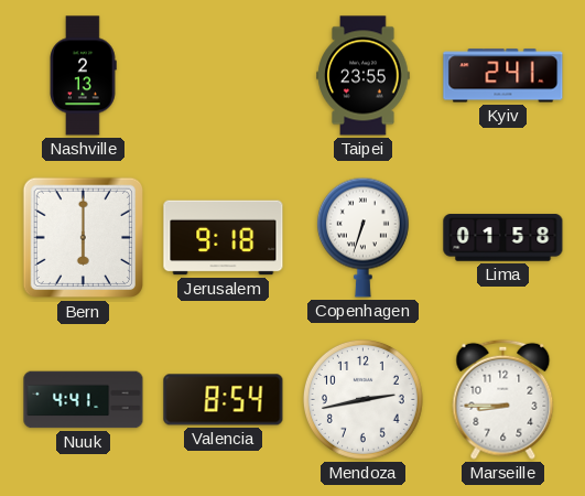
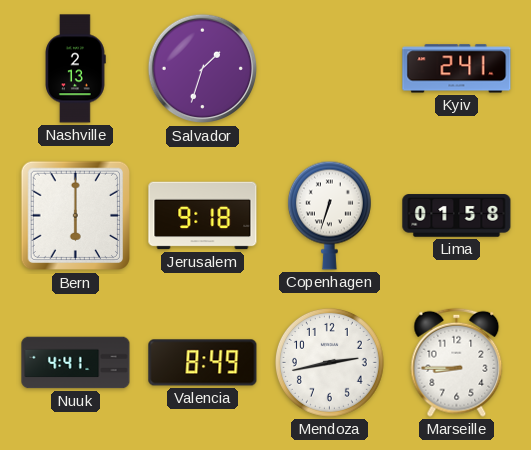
Salvador: none -> 1:33 (203, 69)
Taipei: 23:55 -> none (364, 76)
Valencia: 8:54 -> 8:49 (203, 363)
